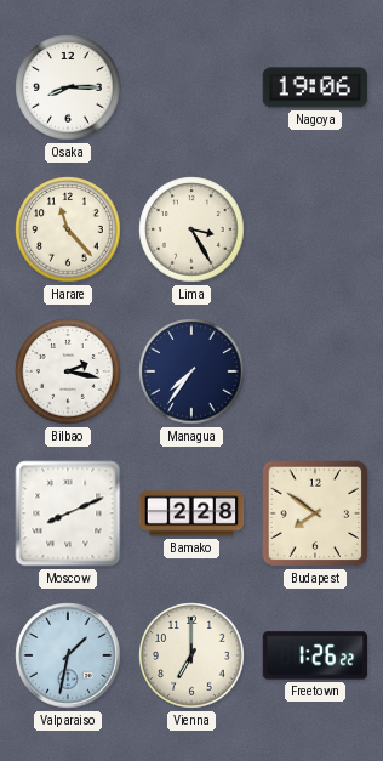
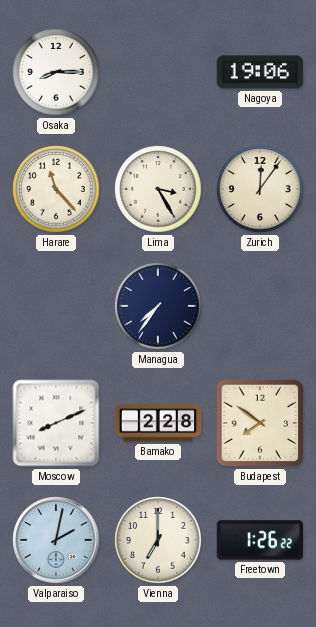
Zurich: none -> 12:06 (260, 189)
Bilbao: 2:17 -> none (68, 371)
Valparaiso: 1:32 -> 2:02 (56, 540)
